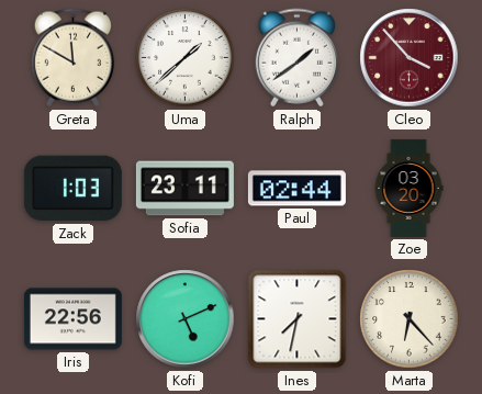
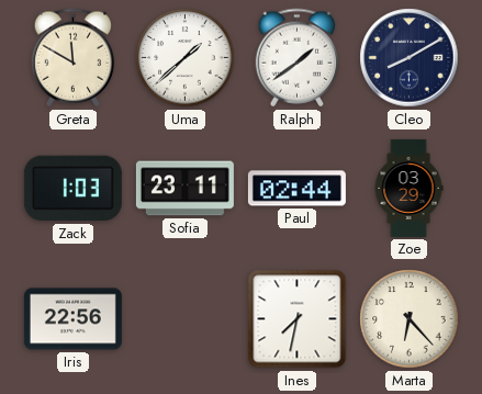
Cleo: 3:53 -> 8:10 (410, 58)
Cleo dial: burgundy -> navy (410, 58)
Zoe: 03:20 -> 03:29 (408, 188)
Kofi: 5:11 -> none (186, 319)
